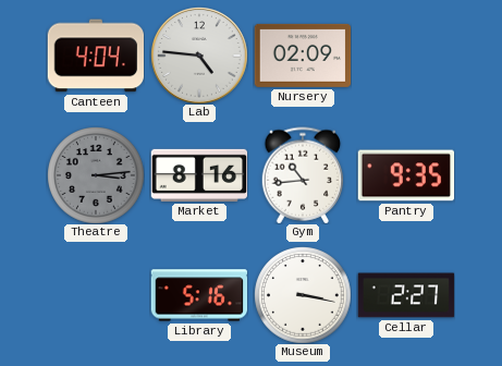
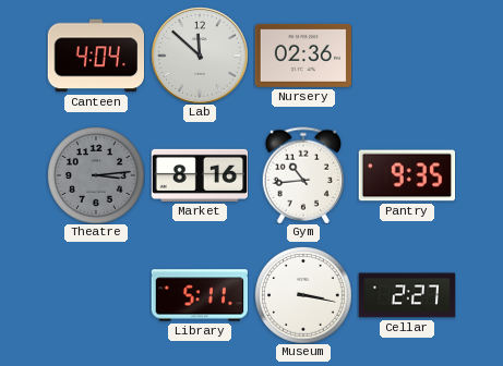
Lab: 4:46 -> 11:52 (200, 56)
Nursery: 02:09 -> 02:36 (303, 56)
Library: 5:16 -> 5:11 (200, 295)
